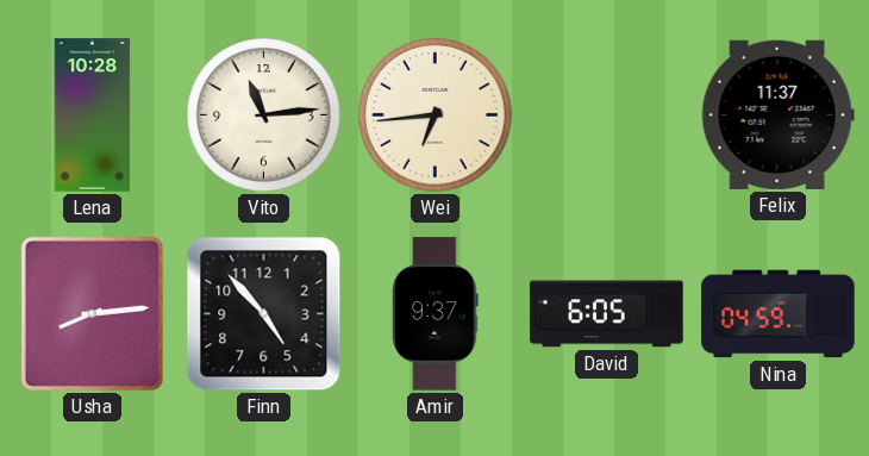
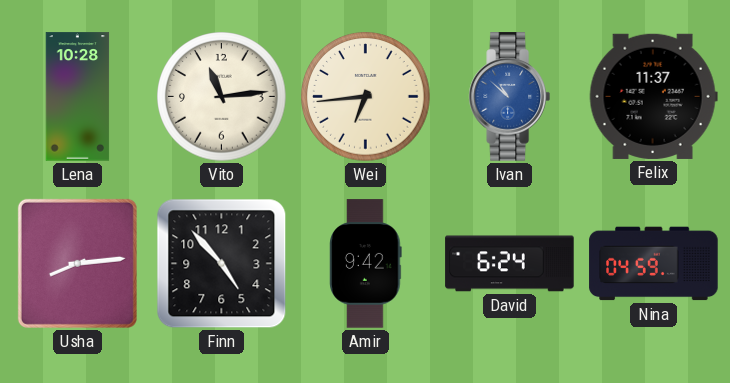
Ivan: none -> 10:52 (509, 97)
Amir: 9:37 -> 9:42 (366, 264)
David: 6:05 -> 6:24 (510, 264)
